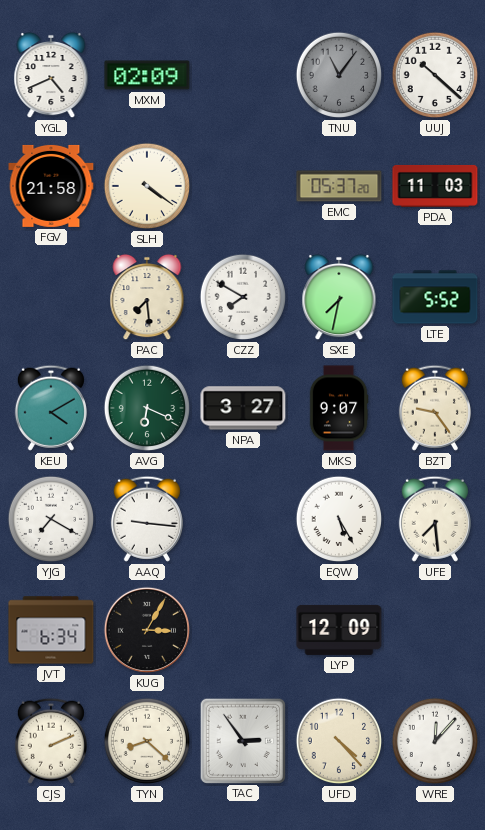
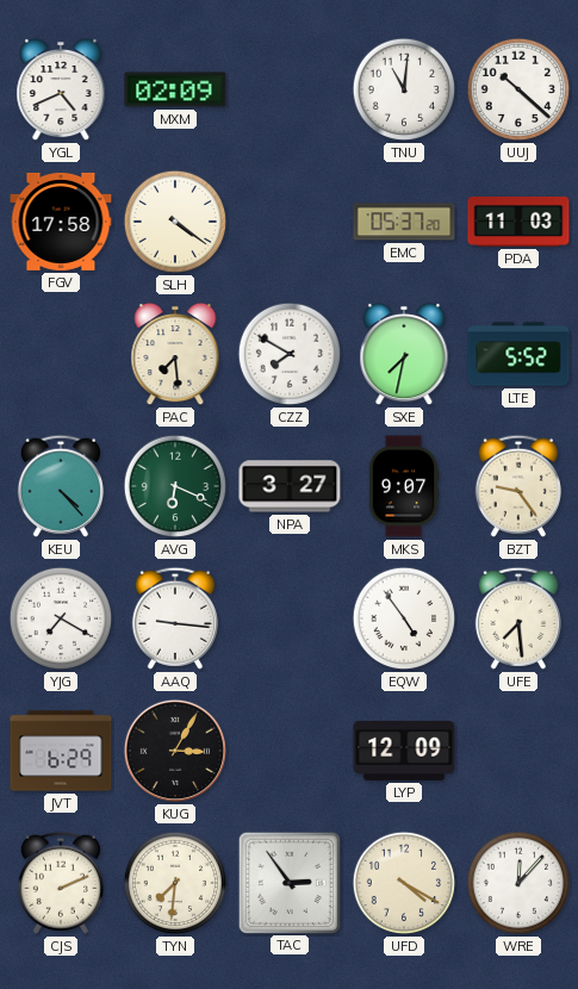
TNU: 11:06 -> 11:01 (404, 89)
TNU dial: grey -> white (404, 89)
FGV: 21:58 -> 17:58 (61, 222)
KEU: 4:10 -> 4:23 (61, 486)
EQW: 5:25 -> 4:54 (404, 618)
JVT: 6:34 -> 6:29 (61, 751)
TYN: 8:22 -> 7:31 (175, 883)
UFD: 4:23 -> 4:20 (404, 883)
